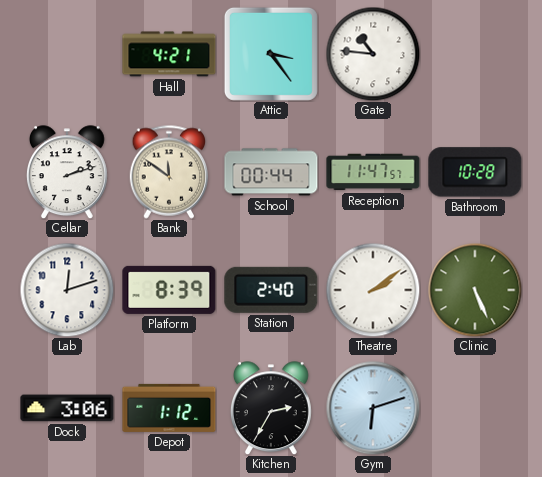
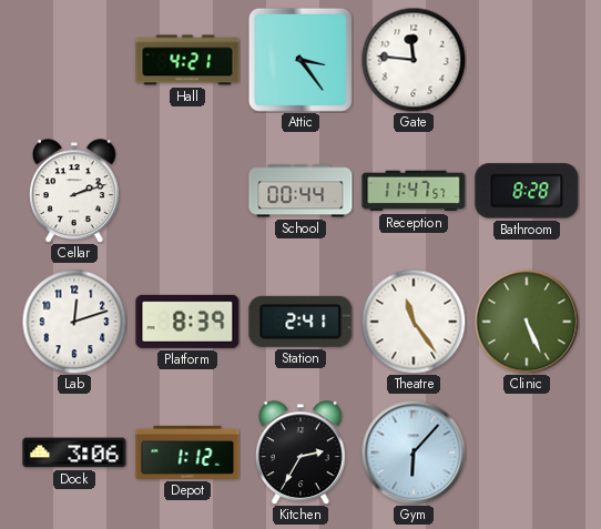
Gate: 10:46 -> 11:46 (414, 60)
Bank: 11:51 -> none (169, 172)
Bathroom: 10:28 -> 8:28 (527, 191)
Station: 2:40 -> 2:41 (300, 322)
Theatre: 2:09 -> 11:24 (414, 322)
Gym: 6:12 -> 6:07 (414, 452)
